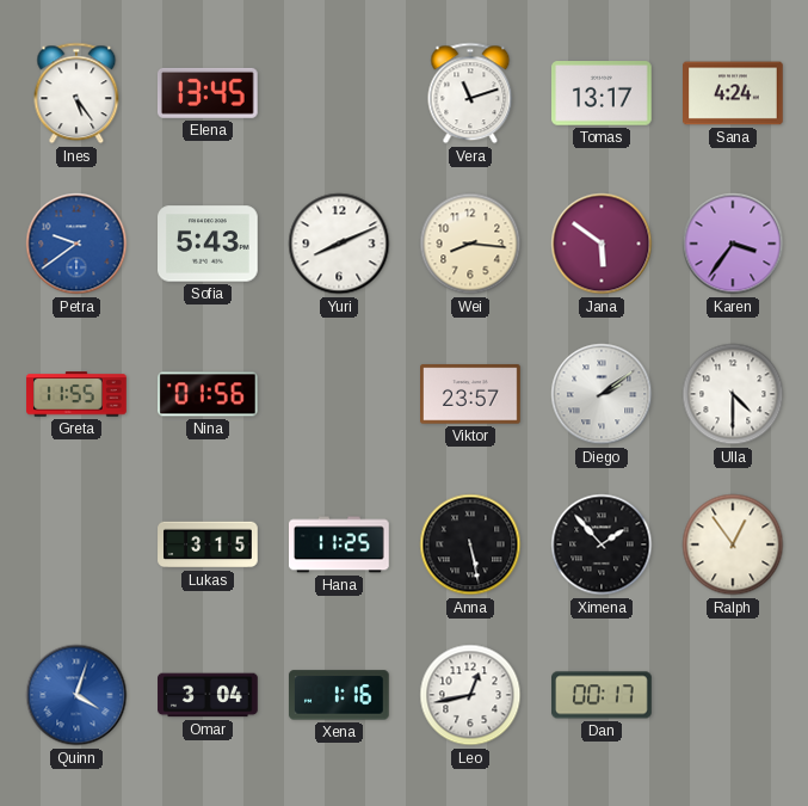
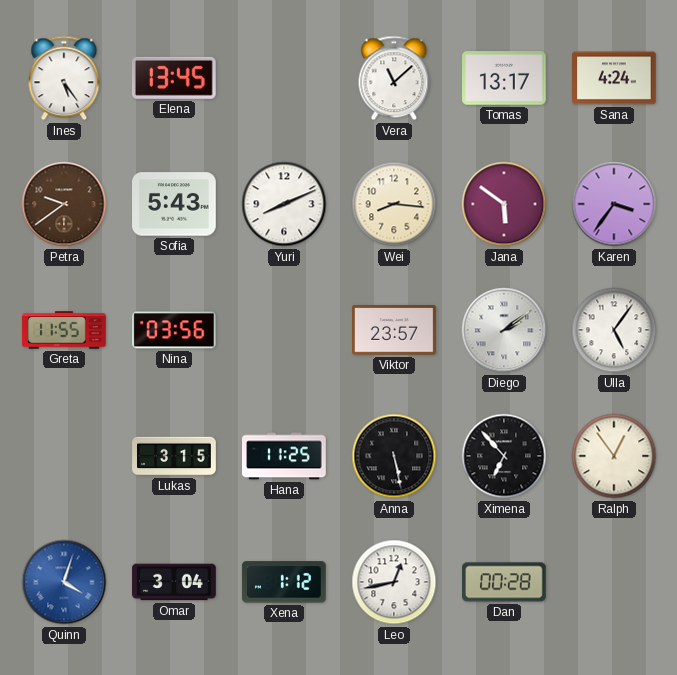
Vera: 11:12 -> 11:08 (394, 78)
Petra dial: blue -> brown (64, 204)
Nina: 01:56 -> 03:56 (174, 330)
Ulla: 4:30 -> 5:06 (614, 330)
Ximena: 1:53 -> 6:53 (504, 456)
Xena: 1:16 -> 1:12 (284, 582)
Dan: 00:17 -> 00:28 (505, 582)
